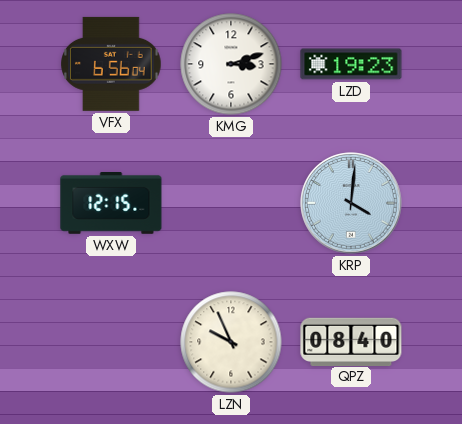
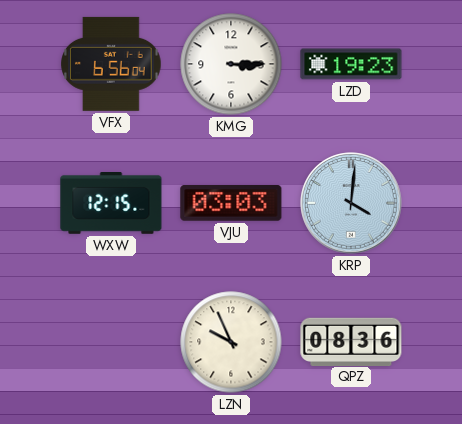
KMG: 3:12 -> 3:15 (231, 64)
VJU: none -> 03:03 (231, 204)
QPZ: 08:40 -> 08:36 (351, 341)
